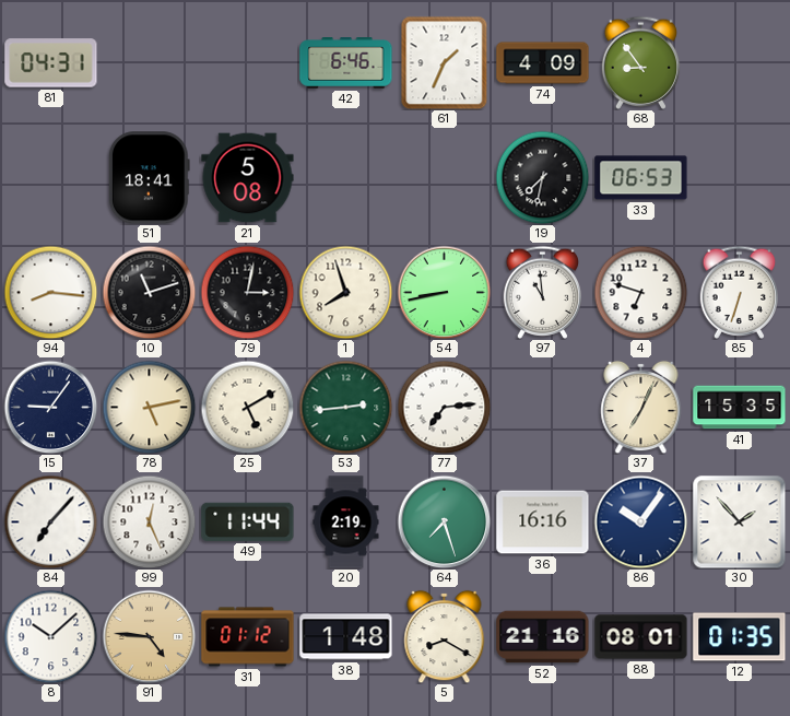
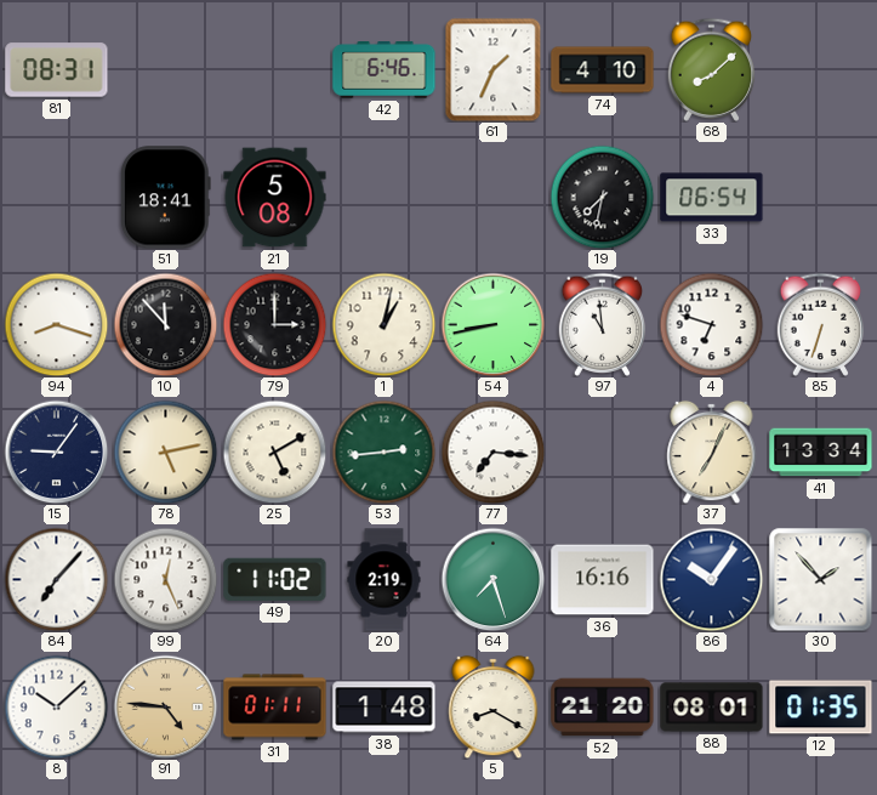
81: 04:31 -> 08:31 (57, 70)
74: 4:09 -> 4:10 (603, 70)
68: 8:54 -> 8:08 (712, 69)
33: 06:53 -> 06:54 (712, 198)
94: 8:16 -> 8:18 (56, 324)
10: 11:12 -> 11:53 (165, 324)
79: 3:02 -> 3:00 (274, 324)
1: 7:57 -> 1:02 (383, 324)
77: 7:14 -> 7:16 (492, 452)
41: 15:35 -> 13:34 (821, 453)
49: 11:44 -> 11:02 (275, 579)
31: 01:12 -> 01:11 (275, 708)
52: 21:16 -> 21:20 (603, 708)
